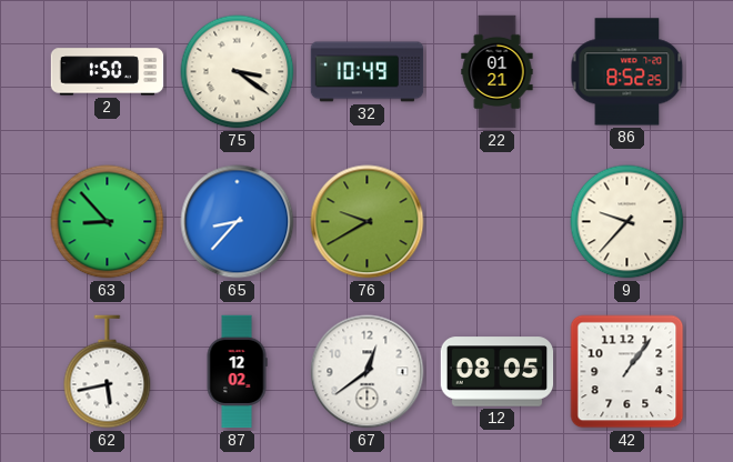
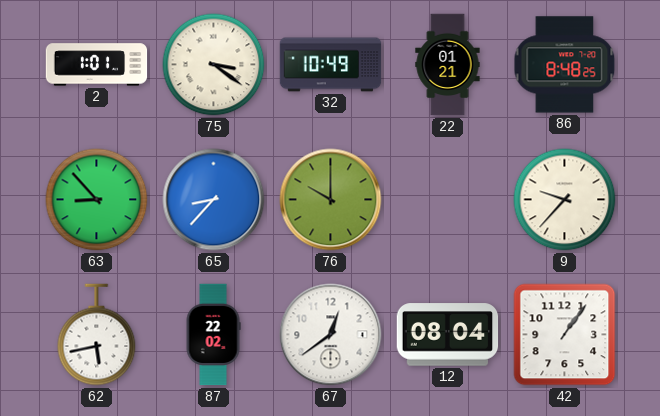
2: 1:50 -> 1:01 (97, 65)
86: 8:52 -> 8:48 (565, 65)
76: 9:40 -> 10:00 (331, 200)
87: 12:02 -> 22:02 (213, 335)
12: 08:05 -> 08:04 (448, 335)
